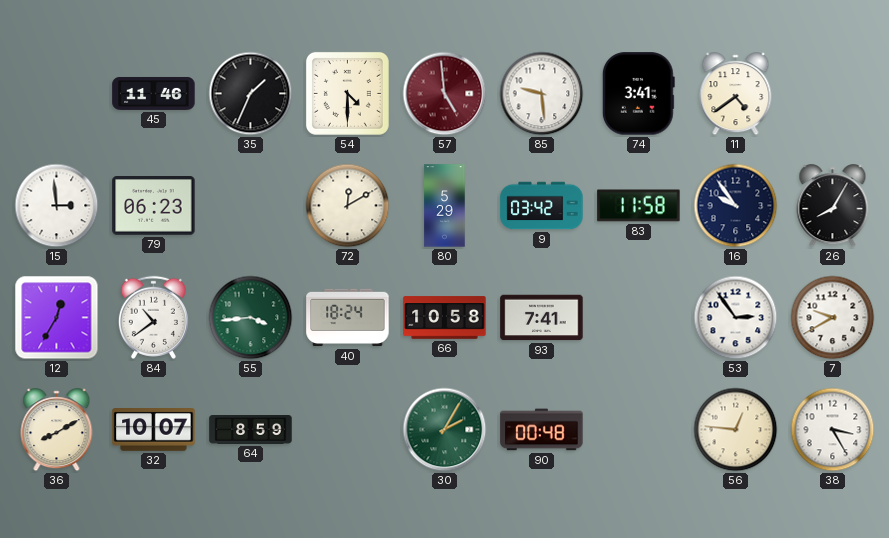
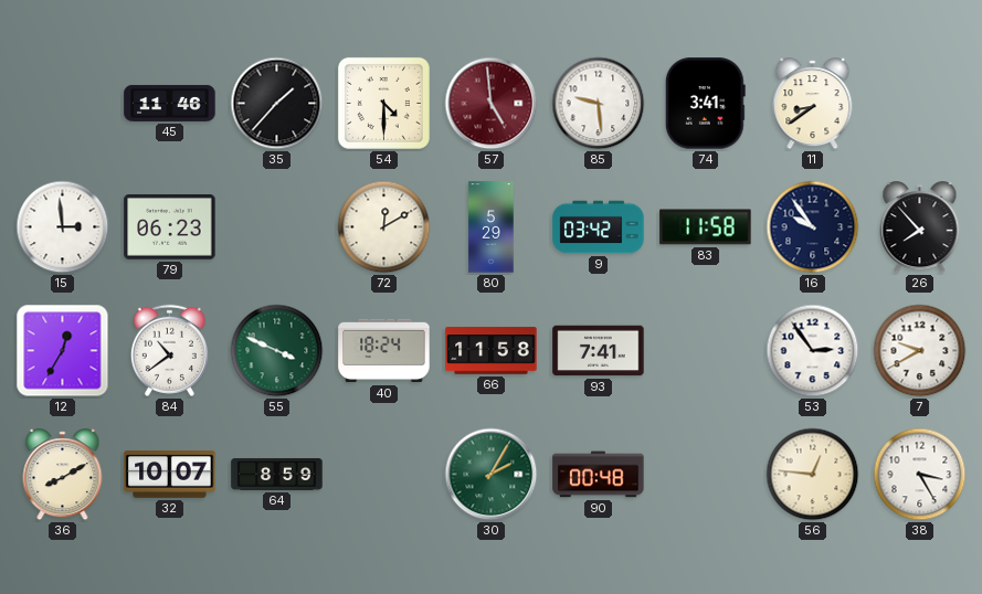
35: 1:34 -> 1:37 (277, 104)
11: 4:39 -> 8:39 (813, 104)
26: 8:05 -> 7:53 (920, 227)
55: 3:44 -> 3:49 (277, 351)
66: 10:58 -> 11:58 (492, 351)
